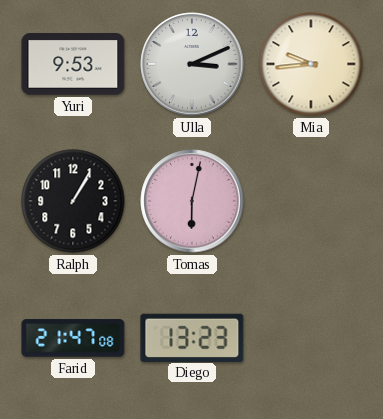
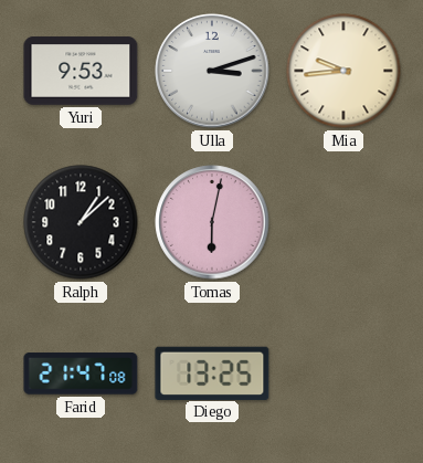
Ulla: 3:11 -> 3:12 (212, 71)
Ralph: 1:05 -> 1:08 (81, 222)
Diego: 13:23 -> 13:25 (212, 372)
